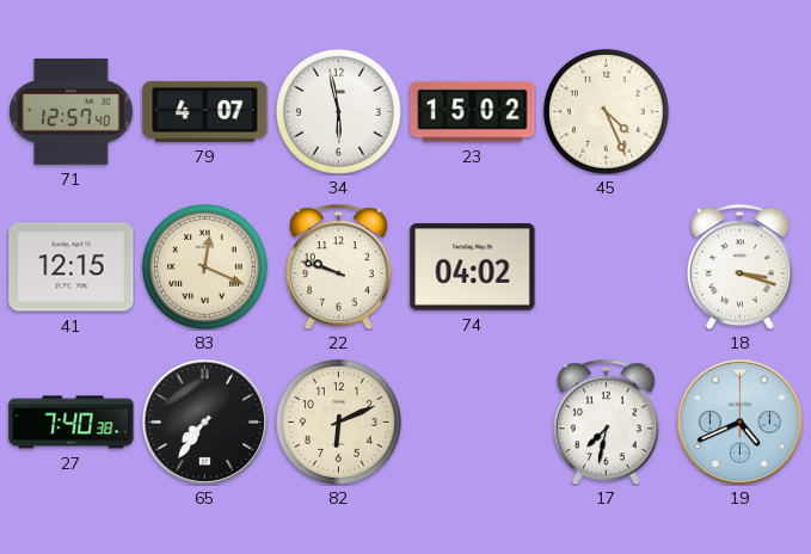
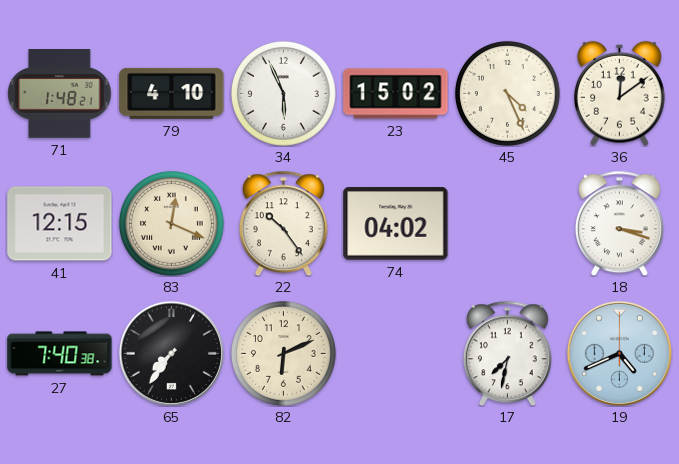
71: 12:57 -> 1:48 (60, 94)
79: 4:07 -> 4:10 (172, 93)
34: 5:58 -> 5:56 (283, 93)
36: none -> 12:09 (620, 93)
22: 9:48 -> 10:24 (283, 223)
